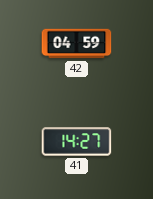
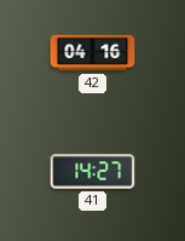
42: 04:59 -> 04:16 (93, 53)
